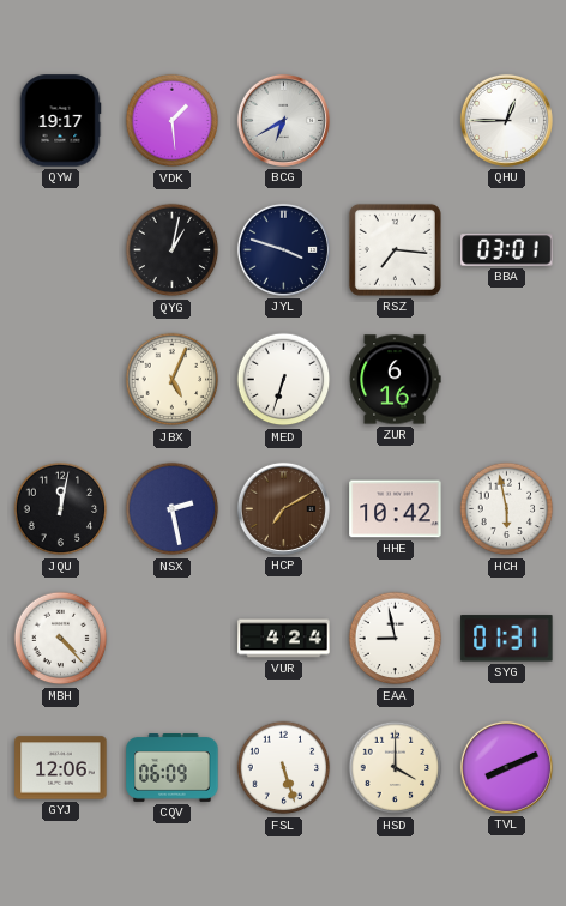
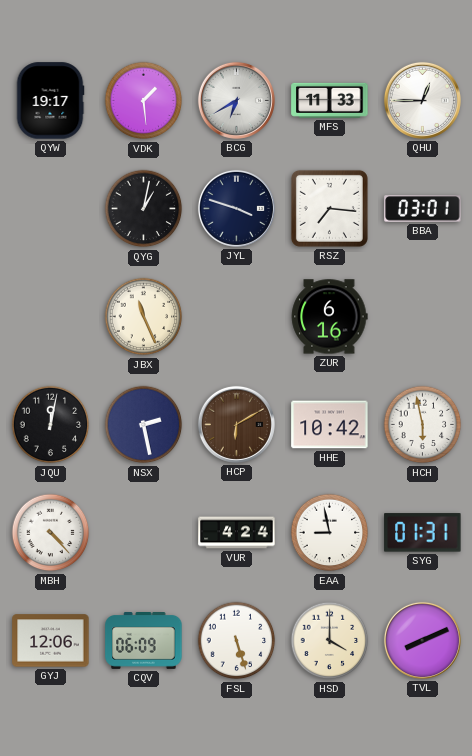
MFS: none -> 11:33 (330, 100)
JBX: 5:04 -> 11:26 (144, 317)
MED: 6:33 -> none (284, 380)
HCP: 7:10 -> 6:10 (236, 424)
